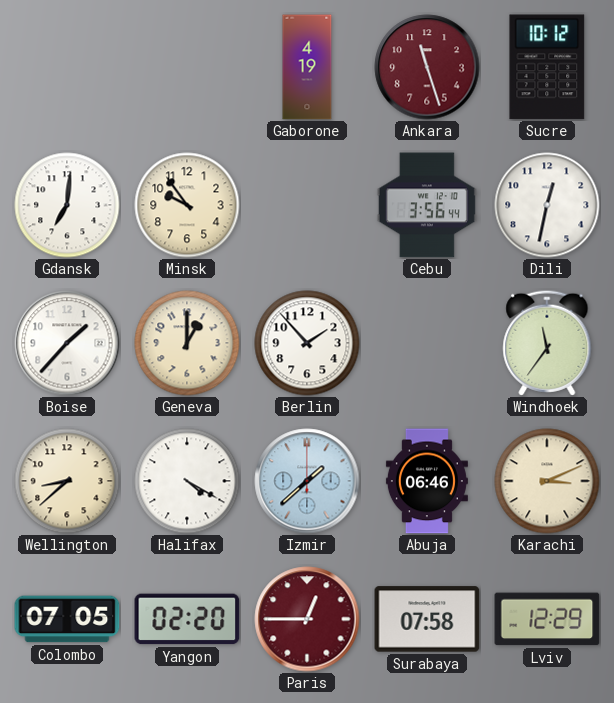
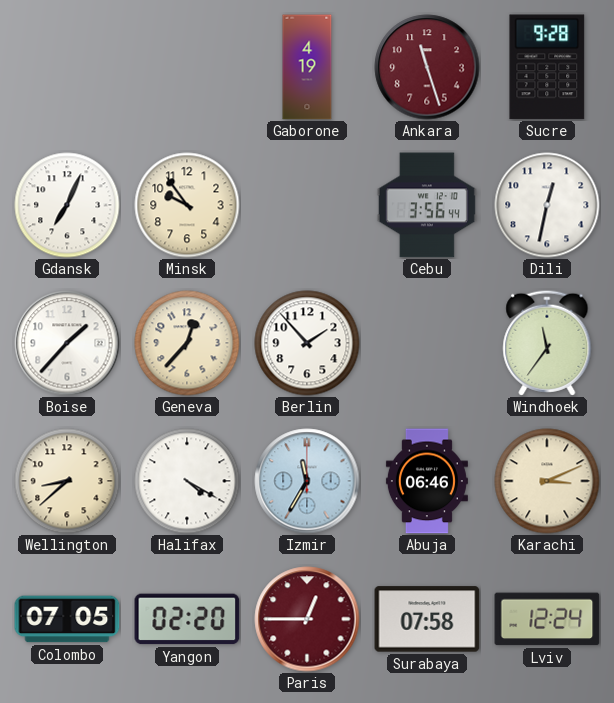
Sucre: 10:12 -> 9:28 (547, 67)
Gdansk: 7:01 -> 7:04 (67, 205)
Geneva: 1:00 -> 12:37 (187, 343)
Izmir: 1:38 -> 11:35 (307, 481)
Lviv: 12:29 -> 12:24 (547, 619)
